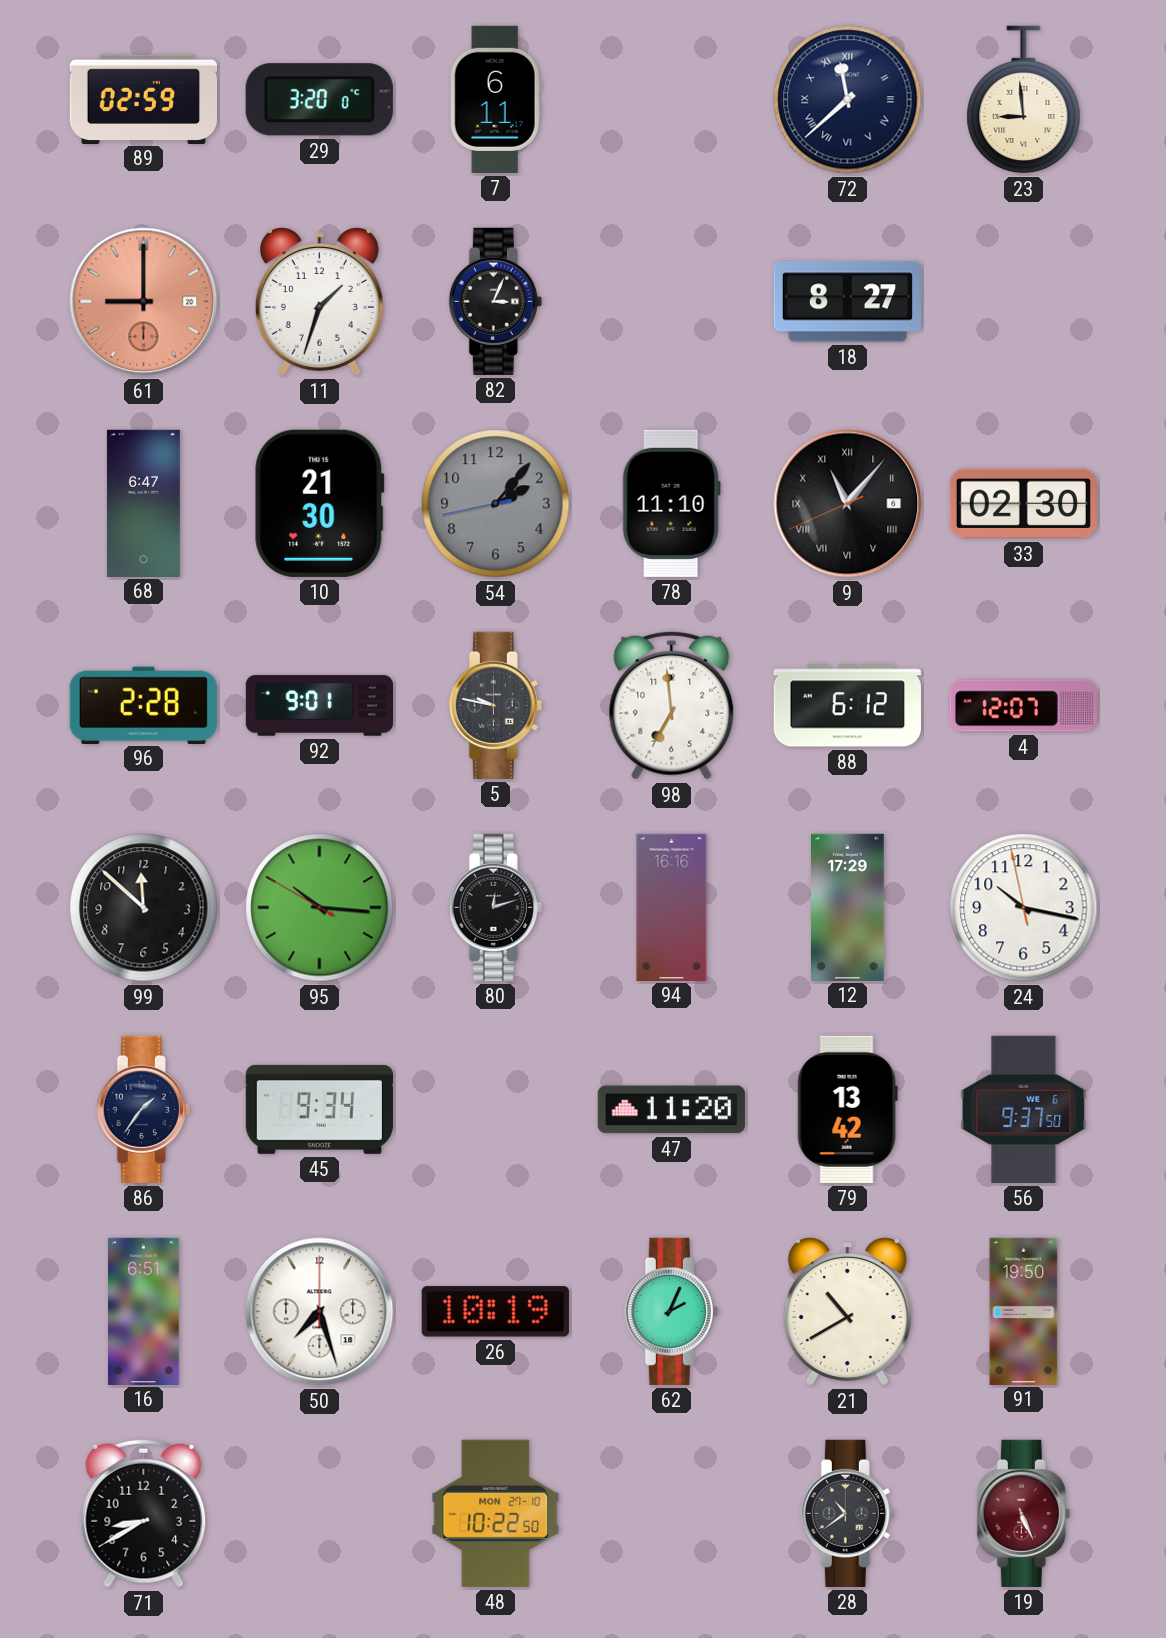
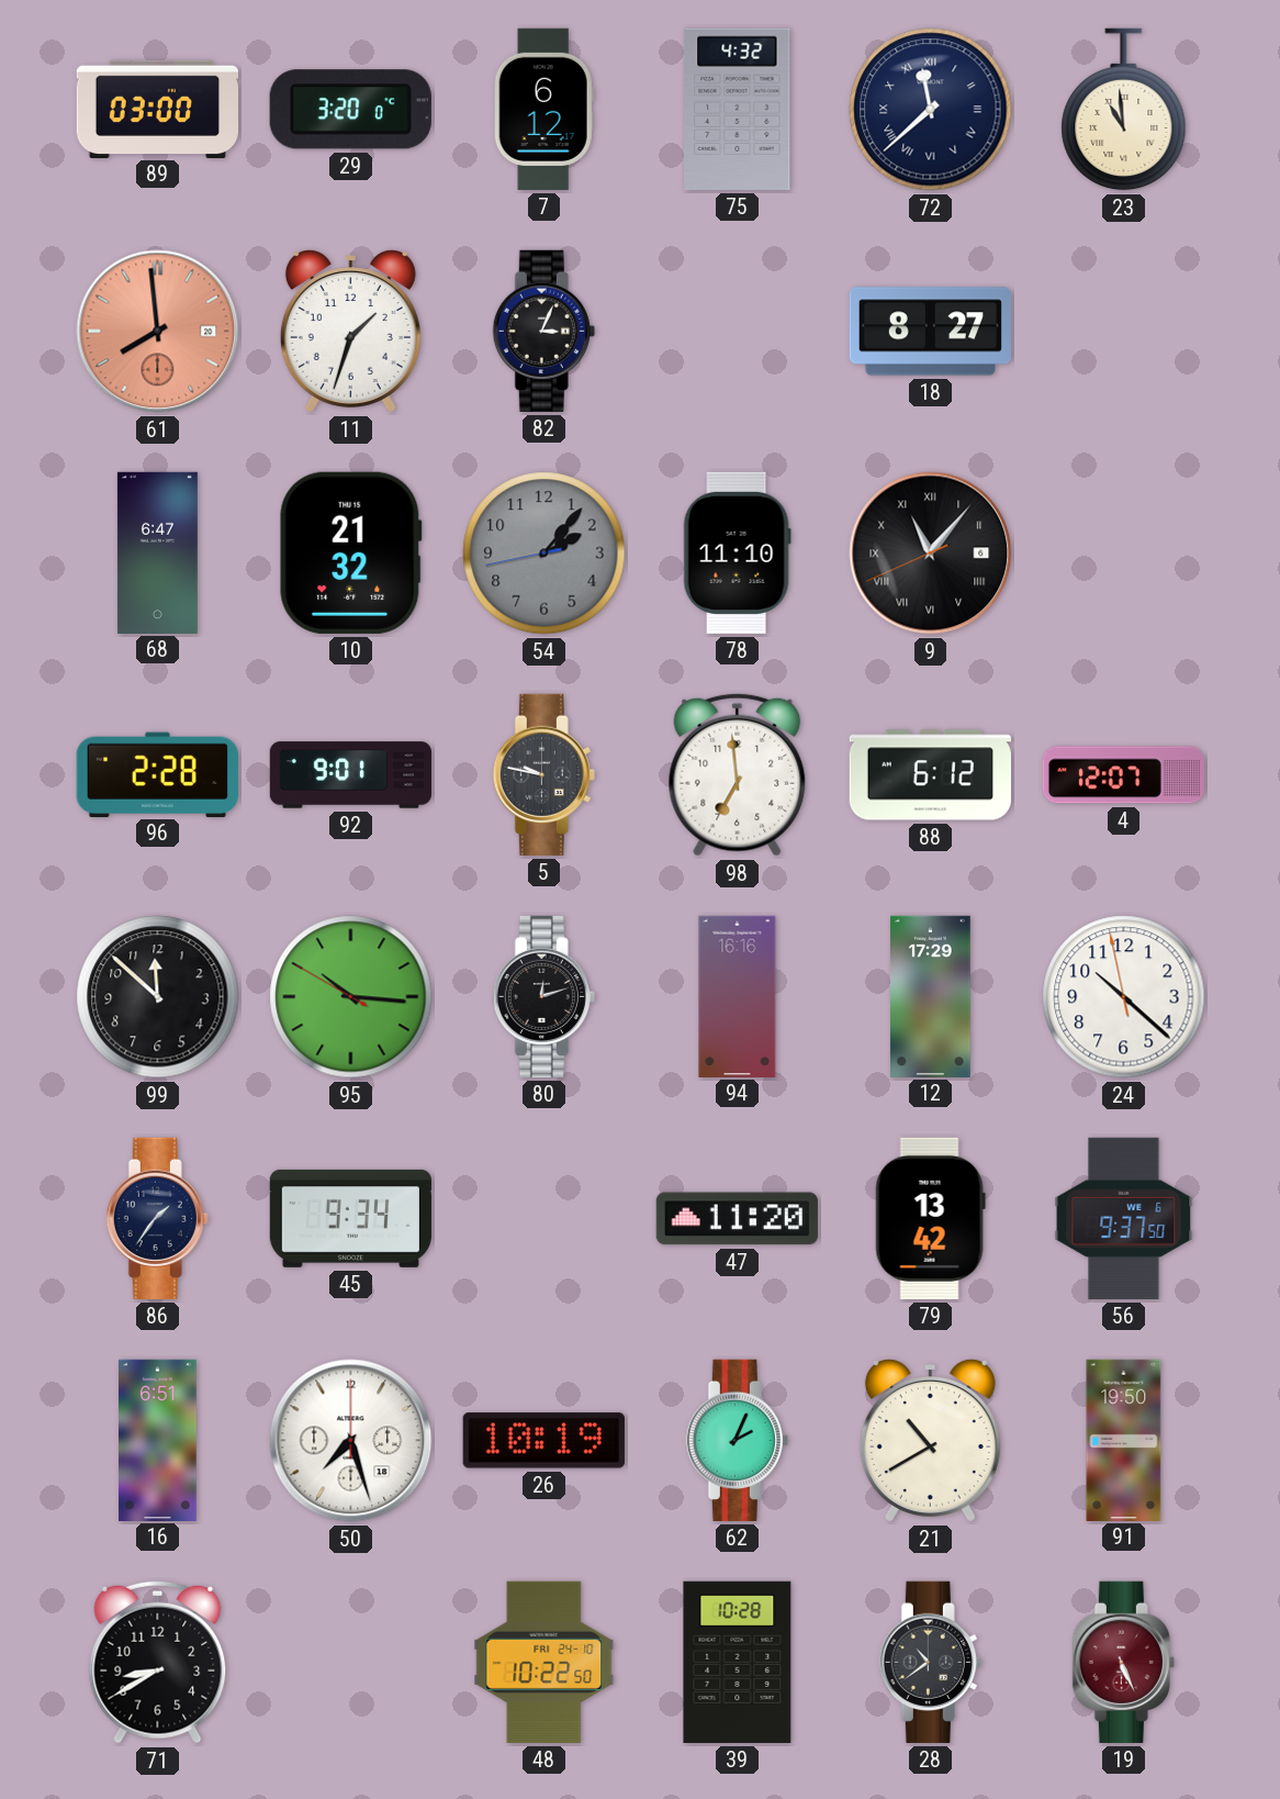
89: 02:59 -> 03:00 (157, 109)
7: 6:11 -> 6:12 (543, 109)
75: none -> 4:32 (738, 109)
23: 8:59 -> 10:59 (1124, 110)
61: 9:00 -> 7:59 (158, 332)
10: 21:30 -> 21:32 (351, 552)
33: 02:30 -> none (1023, 504)
24: 10:16 -> 10:21 (1124, 997)
48 date: MON 27-10 -> FRI 24-10 (544, 1662)
39: none -> 10:28 (738, 1662)
